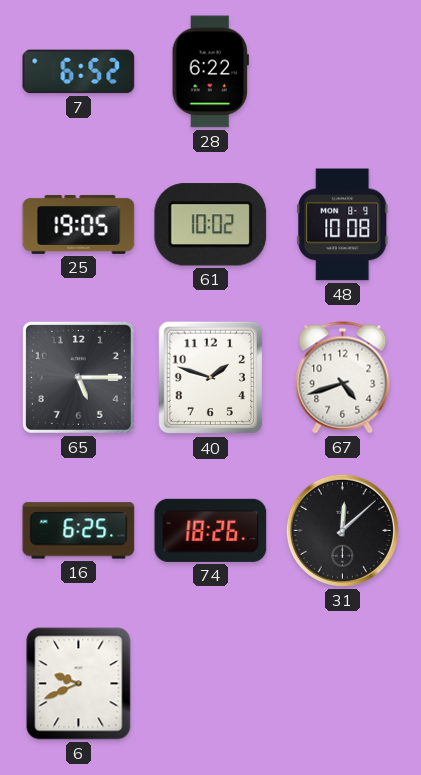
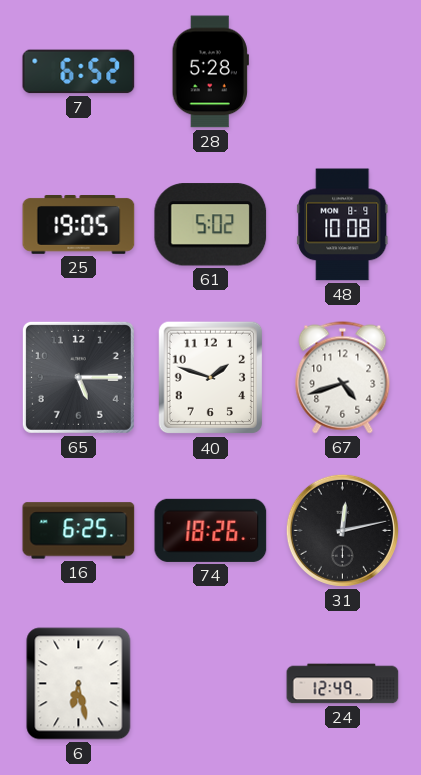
28: 6:22 -> 5:28 (210, 72)
61: 10:02 -> 5:02 (211, 225)
31: 12:08 -> 12:13 (342, 530)
6: 9:41 -> 6:28 (79, 684)
24: none -> 12:49 (343, 684)
